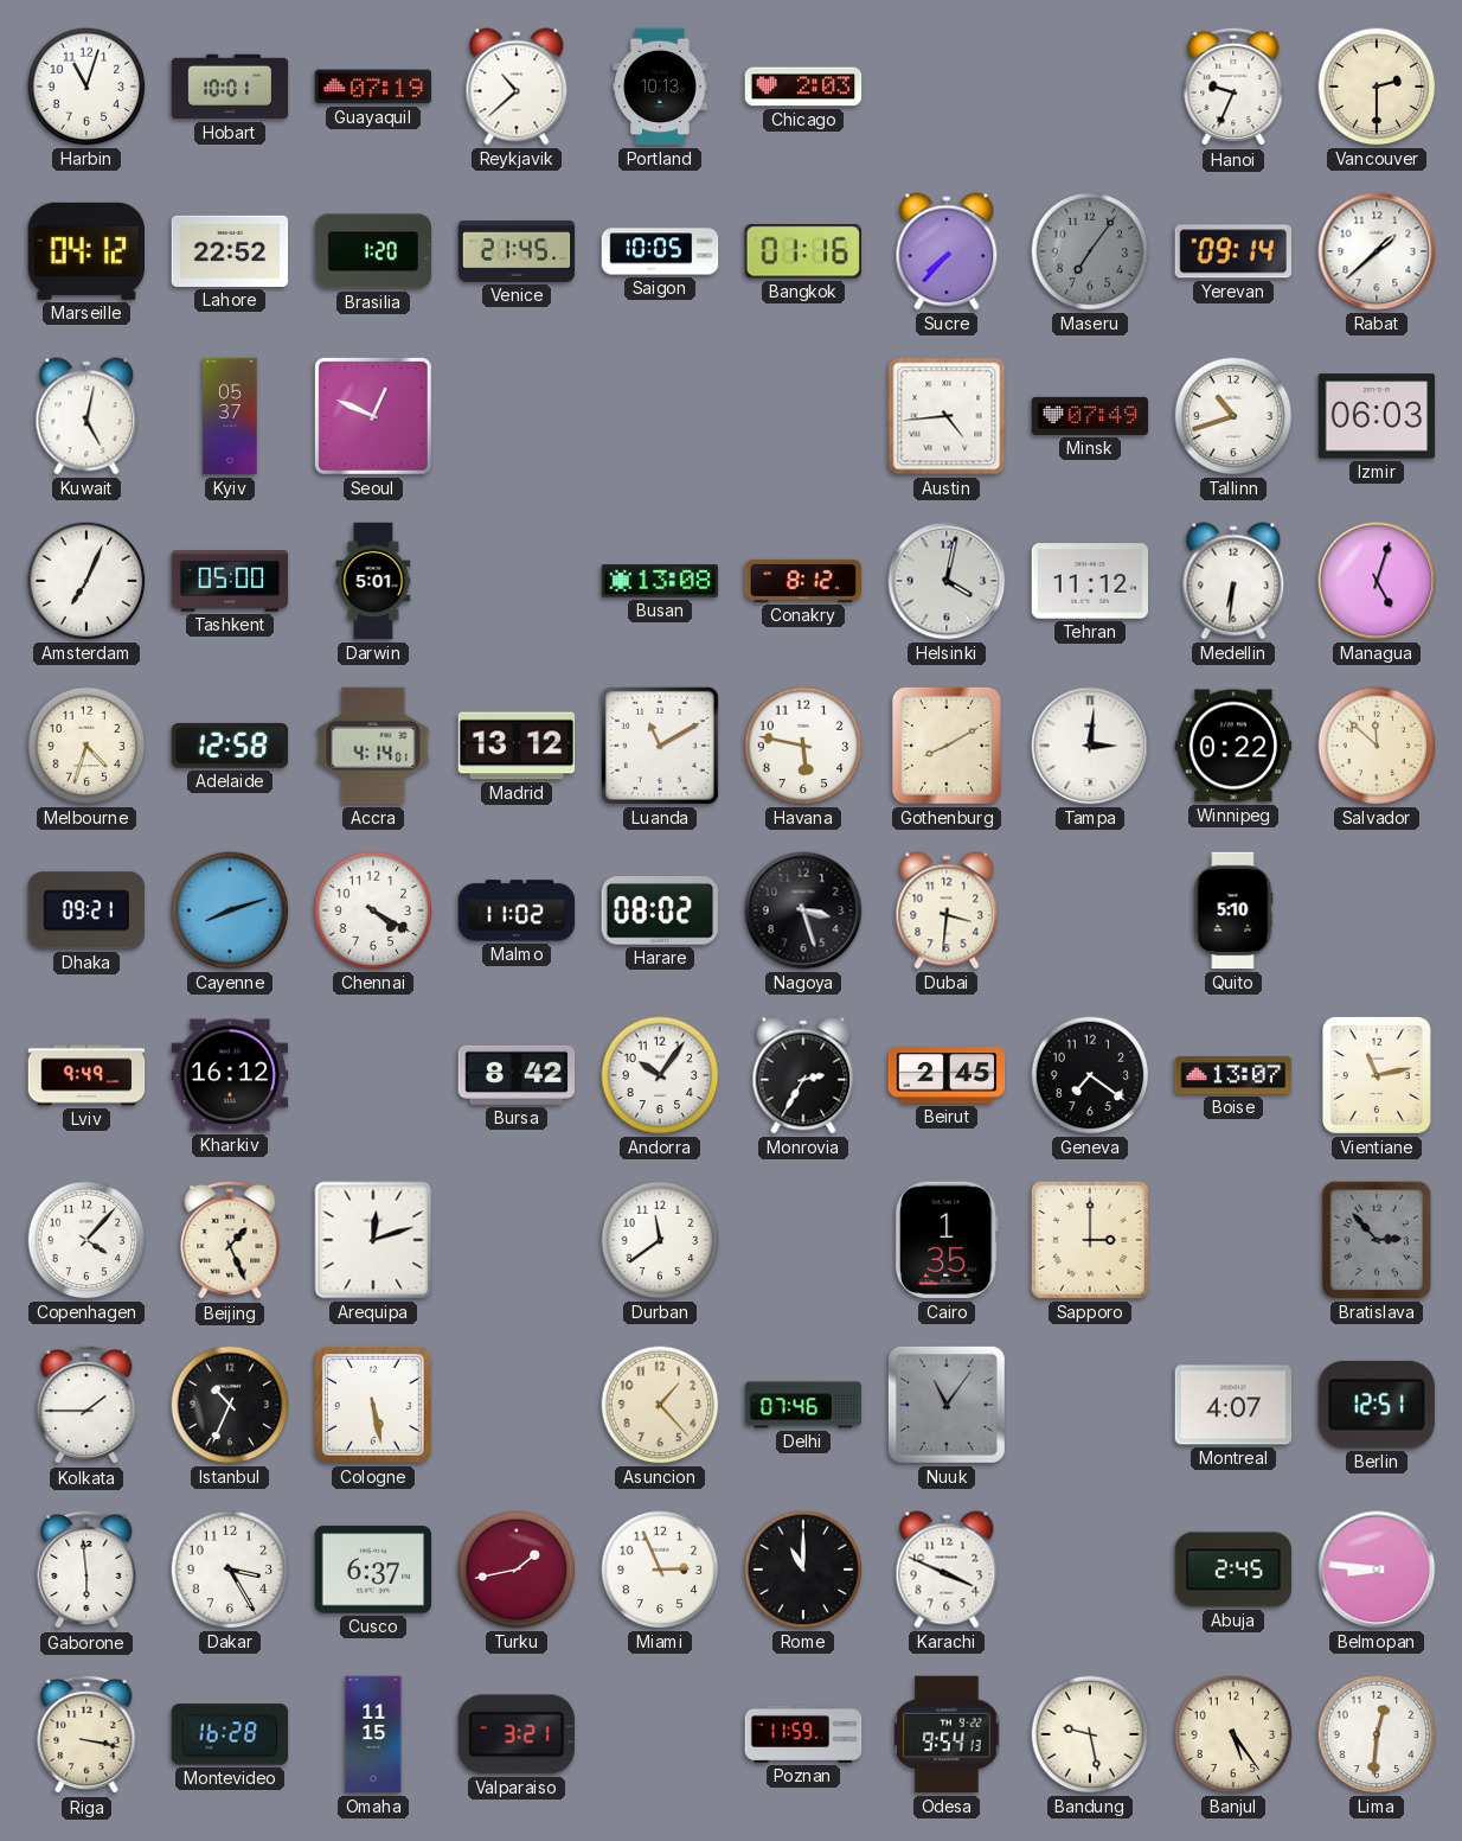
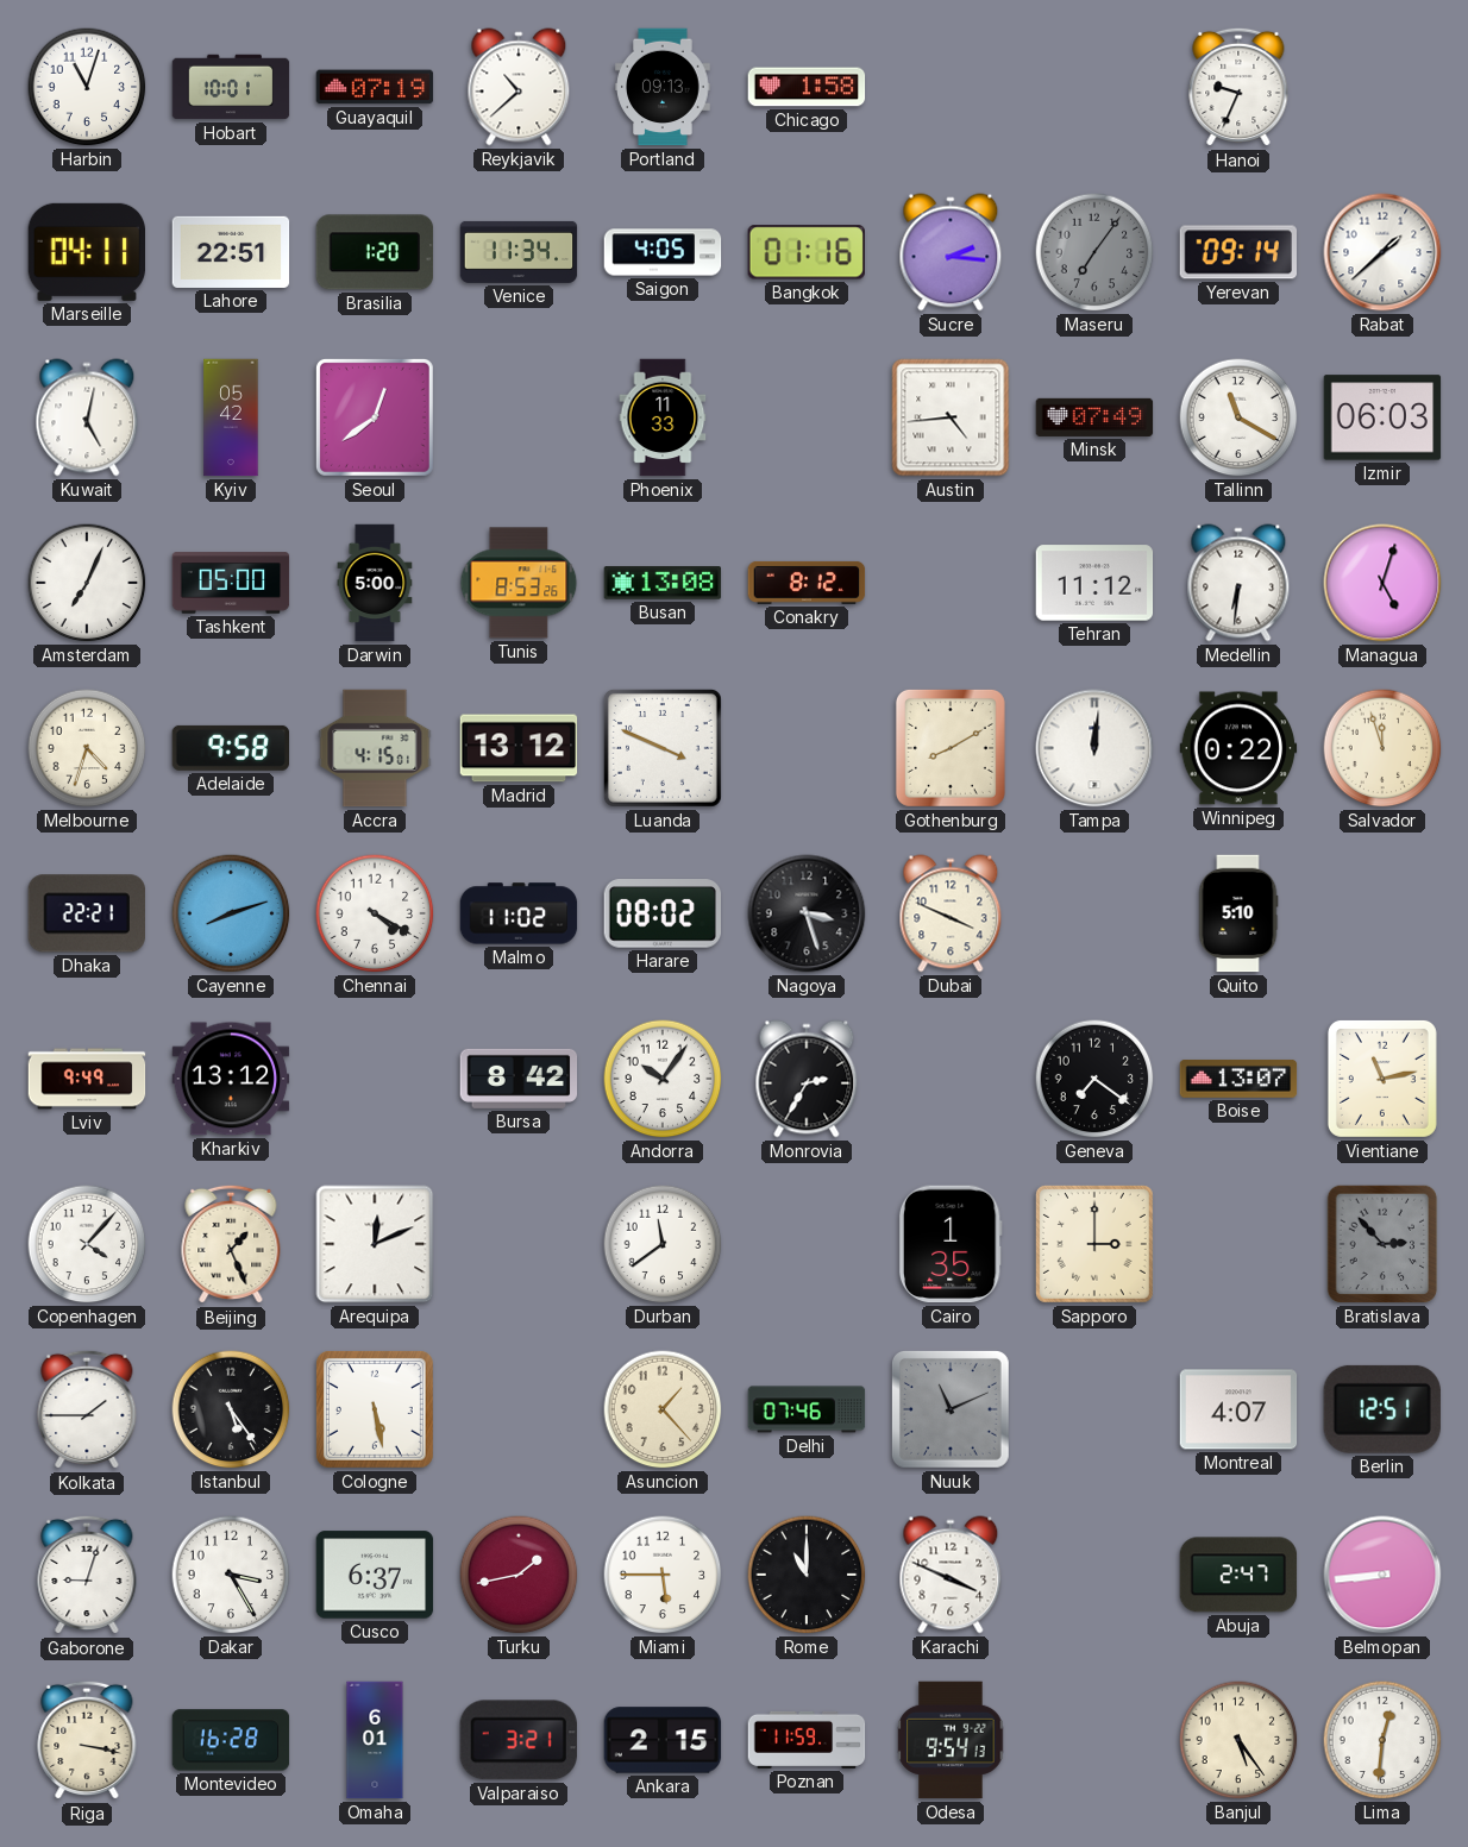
Portland: 10:13 -> 09:13 (663, 87)
Chicago: 2:03 -> 1:58 (807, 87)
Vancouver: 2:30 -> none (1377, 87)
Marseille: 04:12 -> 04:11 (86, 252)
Lahore: 22:52 -> 22:51 (231, 252)
Venice: 21:45 -> 11:34 (519, 252)
Saigon: 10:05 -> 4:05 (663, 252)
Sucre: 7:37 -> 2:16 (951, 252)
Kyiv: 05:37 -> 05:42 (231, 417)
Seoul: 12:49 -> 12:39 (375, 417)
Phoenix: none -> 11:33 (663, 417)
Tallinn: 10:42 -> 11:20 (1238, 417)
Darwin: 5:01 -> 5:00 (375, 583)
Tunis: none -> 8:53 (519, 583)
Helsinki: 4:02 -> none (947, 581)
Adelaide: 12:58 -> 9:58 (230, 748)
Accra: 4:14 -> 4:15 (375, 748)
Luanda: 11:10 -> 3:49 (663, 748)
Havana: 5:47 -> none (803, 746)
Tampa: 3:01 -> 12:01 (1094, 748)
Salvador: 11:52 -> 11:57 (1382, 748)
Dhaka: 09:21 -> 22:21 (87, 913)
Dubai: 3:31 -> 3:49 (951, 913)
Kharkiv: 16:12 -> 13:12 (231, 1079)
Beirut: 2:45 -> none (947, 1075)
Arequipa: 12:12 -> 12:11 (375, 1244)
Istanbul: 10:34 -> 5:24 (231, 1409)
Nuuk: 11:06 -> 11:11 (951, 1409)
Gaborone: 5:59 -> 9:03 (87, 1575)
Miami: 2:56 -> 5:45 (663, 1575)
Abuja: 2:45 -> 2:47 (1238, 1575)
Belmopan: 8:46 -> 8:44 (1382, 1575)
Omaha: 11:15 -> 6:01 (375, 1740)
Ankara: none -> 2:15 (663, 1740)
Bandung: 9:28 -> none (1090, 1734)
